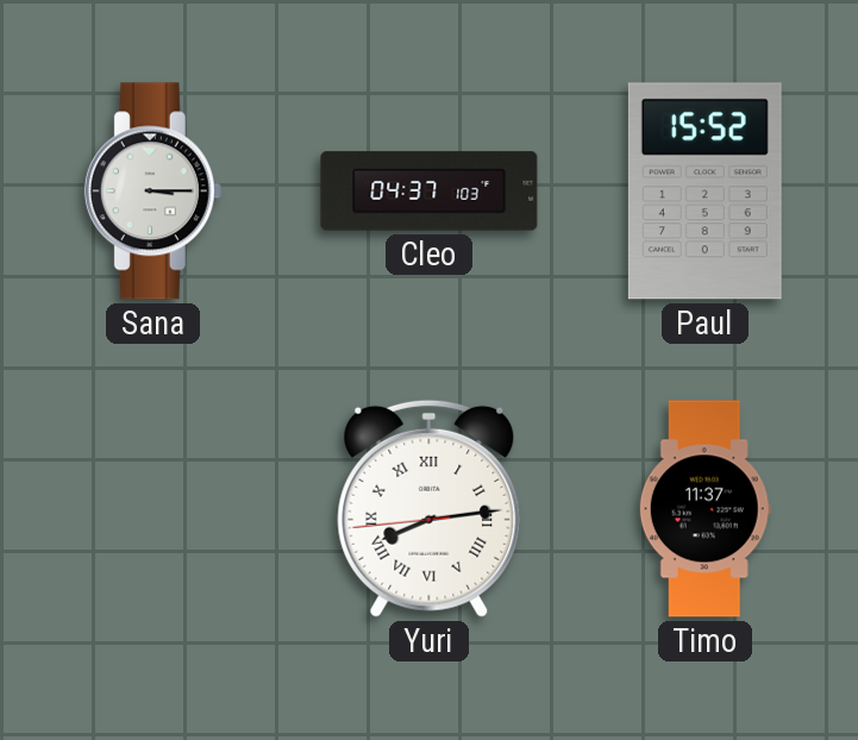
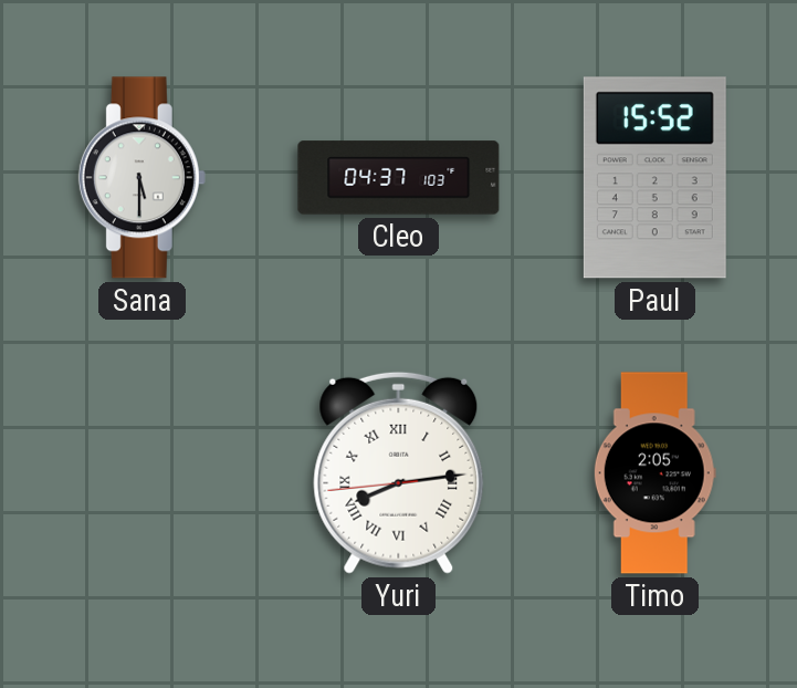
Sana: 3:15 -> 5:30 (141, 178)
Timo: 11:37 -> 2:05 (654, 473)
